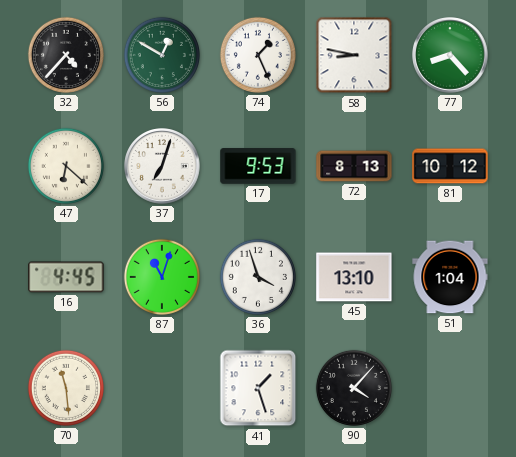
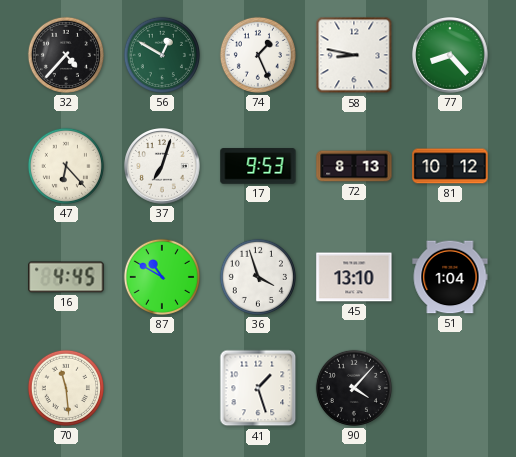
47: 6:22 -> 6:23 (66, 166)
87: 11:03 -> 10:50 (162, 277)
